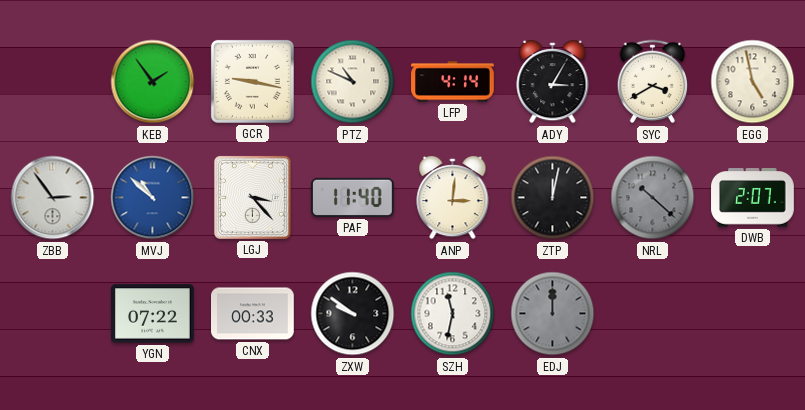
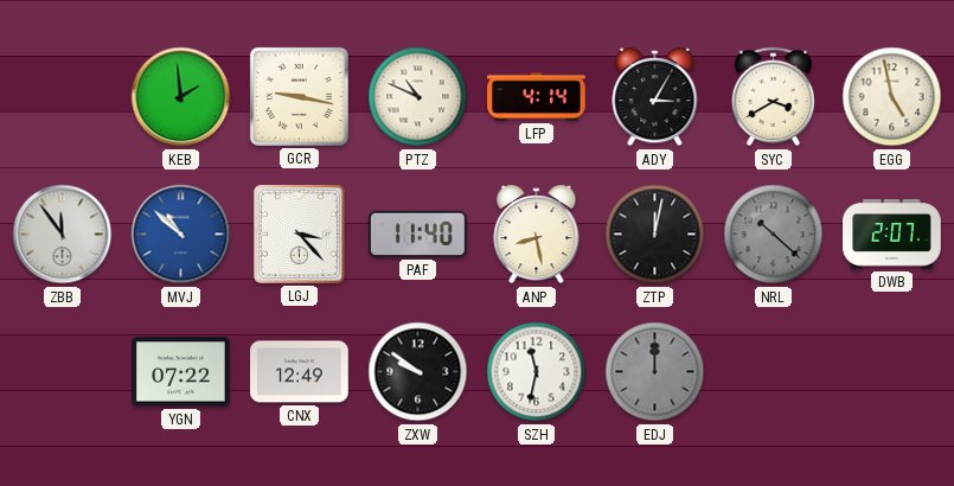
KEB: 1:54 -> 1:59 (181, 97)
ZBB: 2:54 -> 11:54 (63, 235)
ANP: 3:01 -> 8:28 (537, 235)
CNX: 00:33 -> 12:49 (300, 372)
